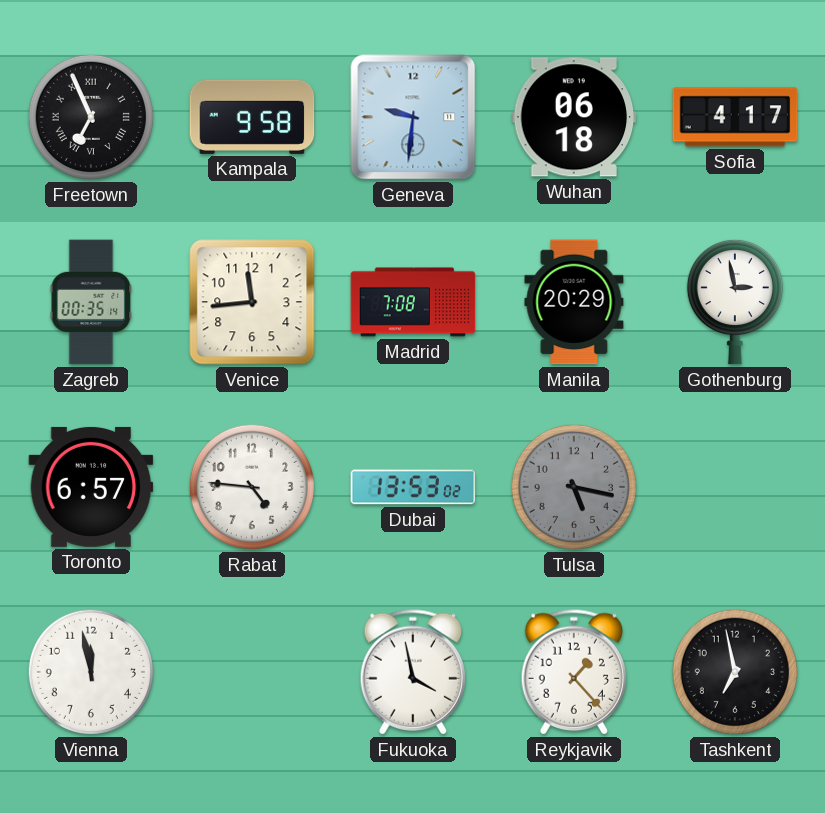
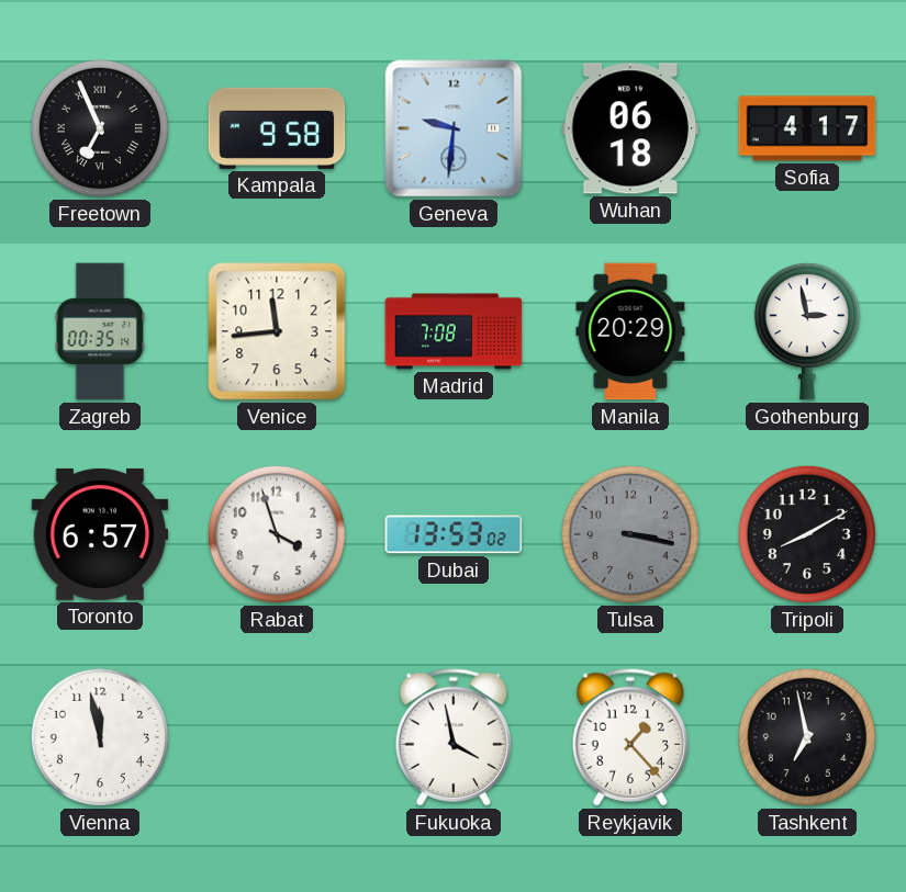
Rabat: 4:46 -> 3:57 (277, 534)
Tulsa: 5:17 -> 3:17 (630, 534)
Tripoli: none -> 8:10 (807, 534)
